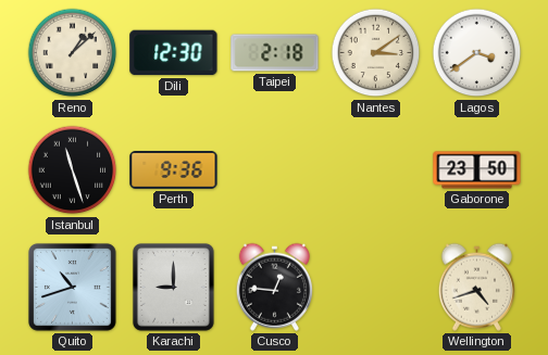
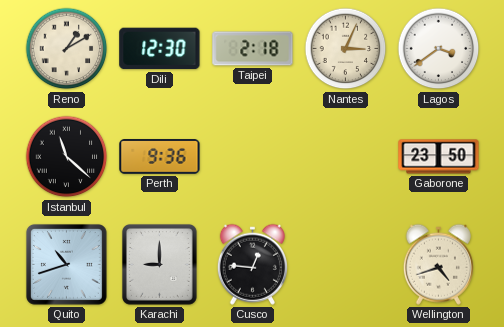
Reno: 1:08 -> 1:10 (67, 49)
Nantes: 3:09 -> 3:04 (346, 49)
Istanbul: 11:27 -> 11:22 (67, 157)
